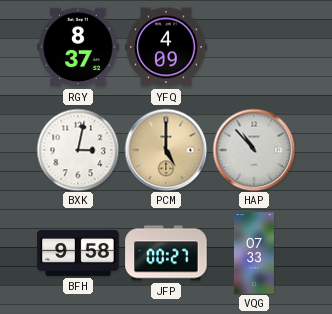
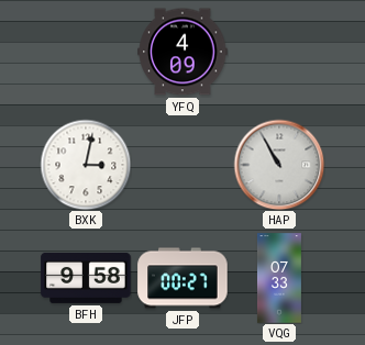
RGY: 8:37 -> none (78, 47)
PCM: 5:00 -> none (166, 150)
HAP: 10:53 -> 10:55 (279, 165)
